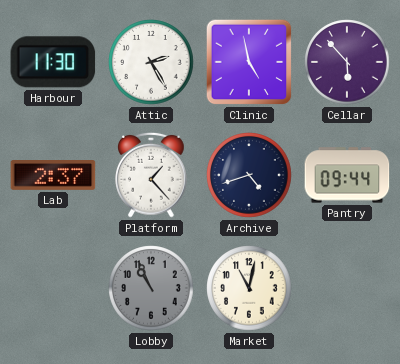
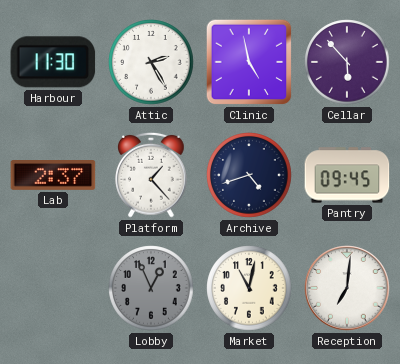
Pantry: 09:44 -> 09:45 (347, 175)
Lobby: 10:56 -> 12:56 (151, 288)
Reception: none -> 7:01 (347, 288)
